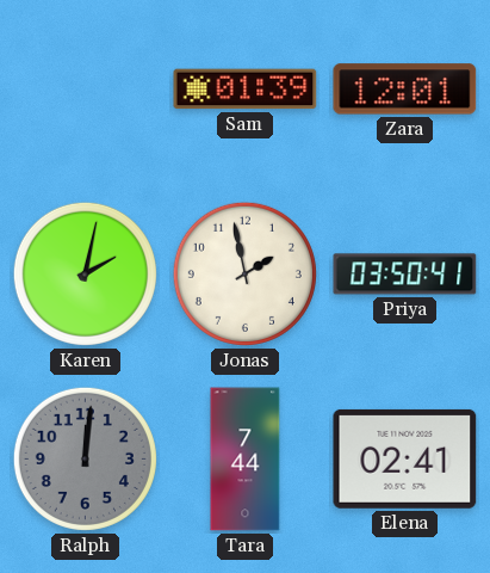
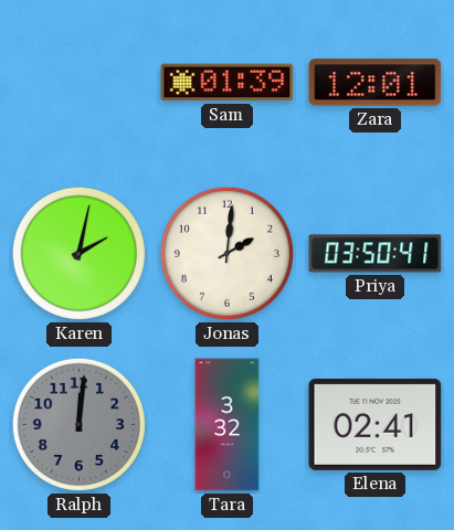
Jonas: 1:58 -> 2:01 (226, 253)
Tara: 7:44 -> 3:32 (228, 425)
